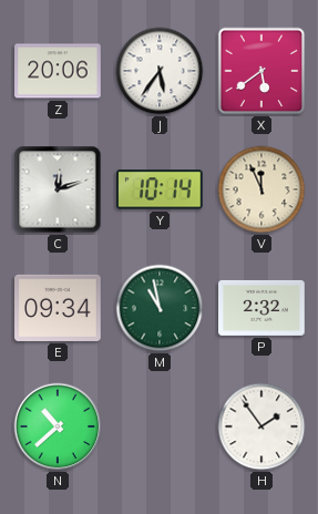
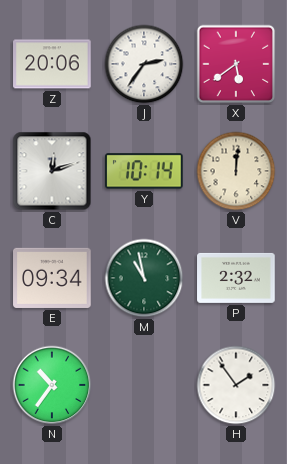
J: 5:36 -> 2:36 (144, 64)
V: 11:56 -> 12:01 (236, 171)
N: 10:38 -> 10:36 (52, 385)
